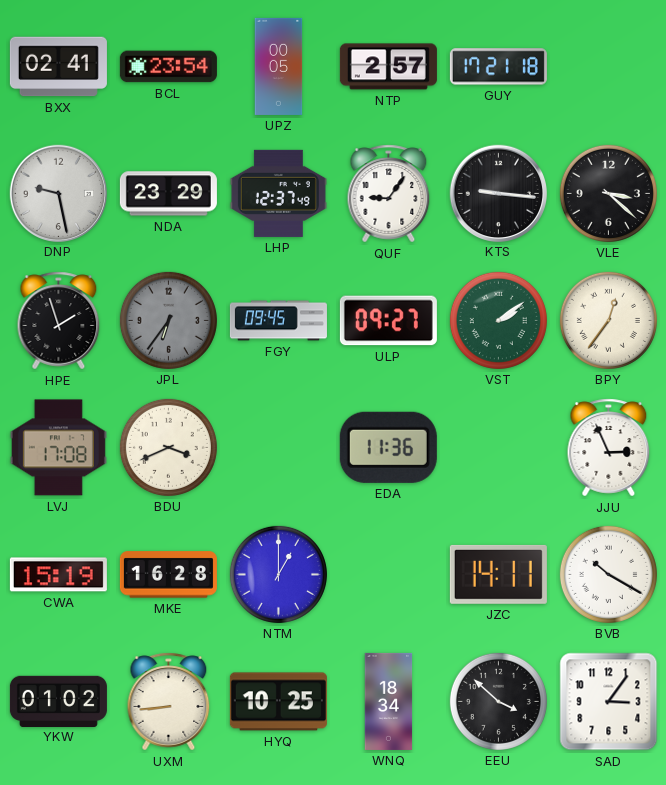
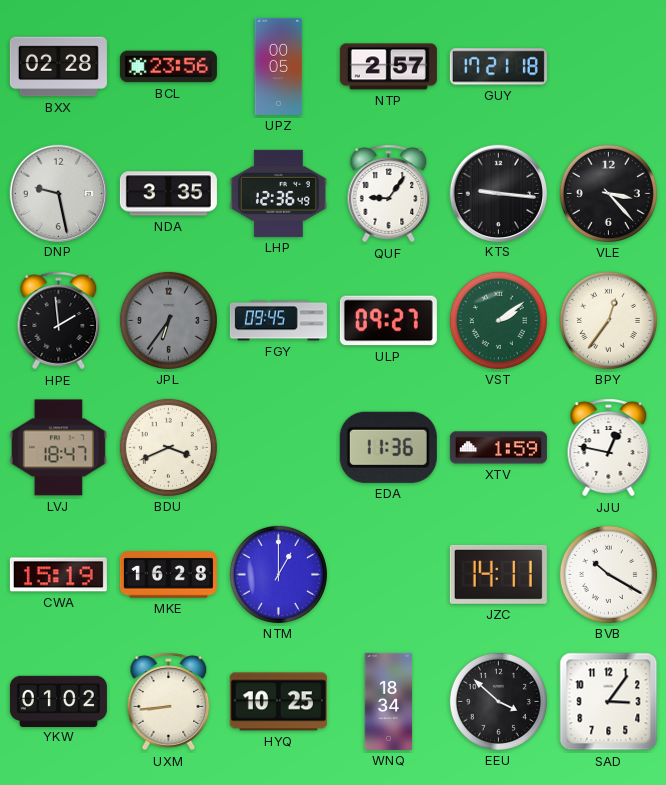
BXX: 02:41 -> 02:28 (58, 67)
BCL: 23:54 -> 23:56 (168, 67)
NDA: 23:29 -> 3:35 (168, 194)
LHP: 12:37 -> 12:36 (278, 193)
VLE: 3:22 -> 3:23 (608, 193)
HPE: 1:57 -> 1:59 (59, 321)
LVJ: 17:08 -> 18:47 (58, 448)
XTV: none -> 1:59 (498, 448)
JJU: 2:56 -> 12:47 (609, 448)
